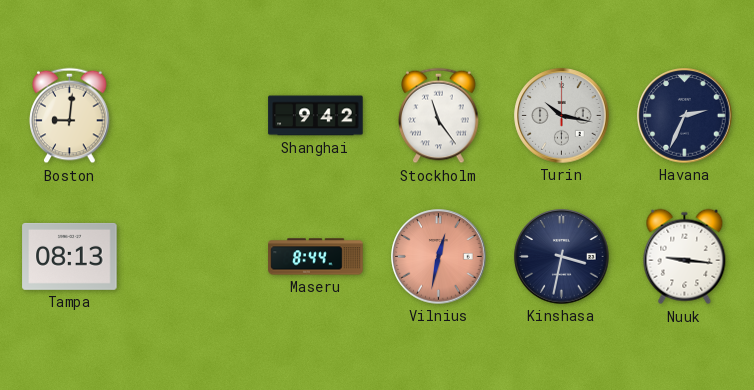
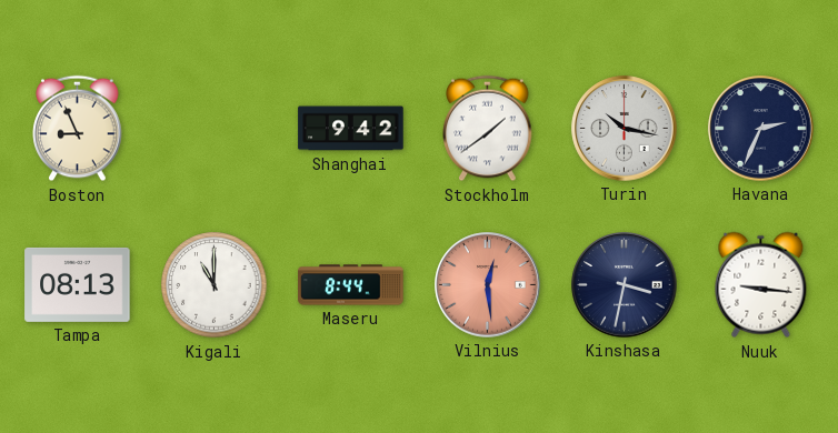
Boston: 9:01 -> 8:56 (78, 129)
Stockholm: 11:24 -> 1:39 (488, 129)
Kigali: none -> 11:00 (215, 285)
Vilnius: 12:32 -> 12:29 (488, 285)
